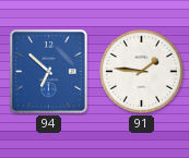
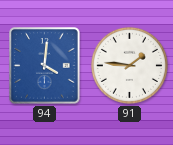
94: 6:52 -> 4:01 (45, 66)
